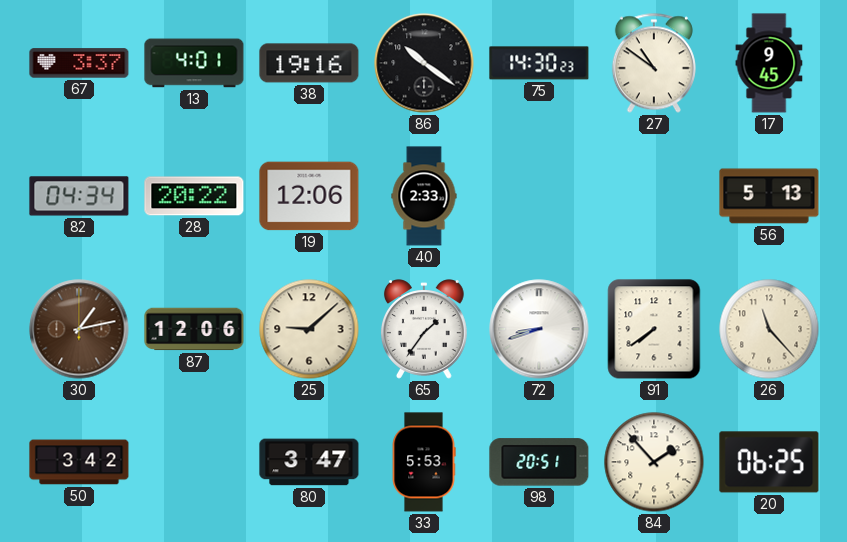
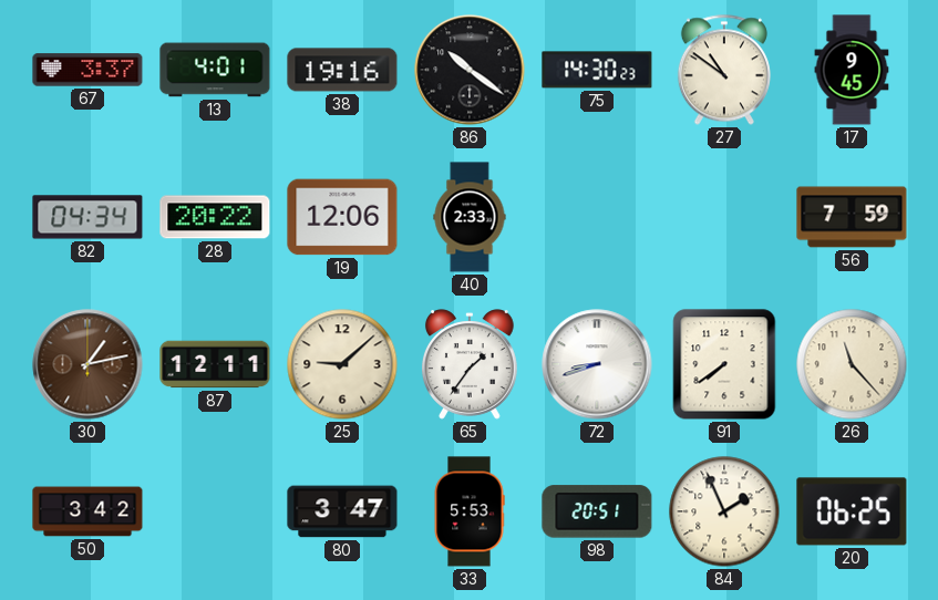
56: 5:13 -> 7:59 (852, 217)
87: 12:06 -> 12:11 (215, 364)
84: 1:53 -> 1:56 (724, 511)
